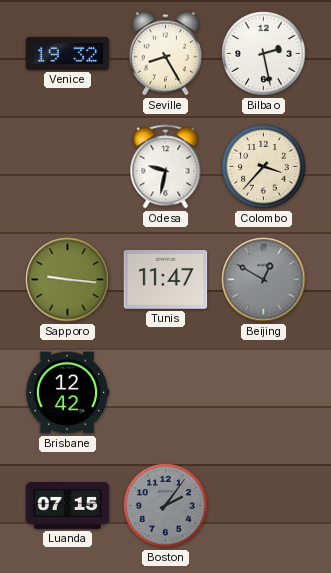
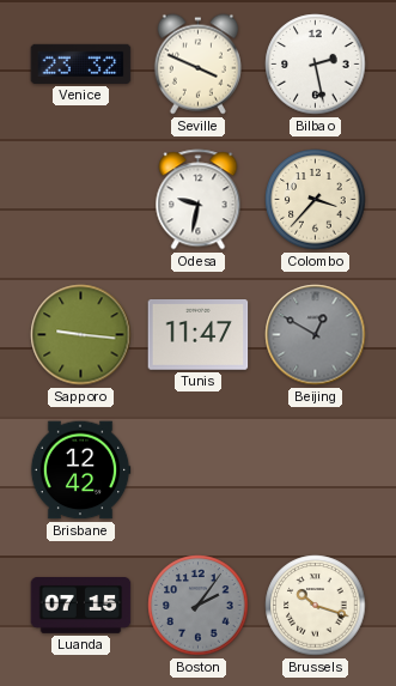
Venice: 19:32 -> 23:32 (81, 63)
Seville: 8:25 -> 3:49 (197, 65)
Brussels: none -> 10:18 (316, 606)
